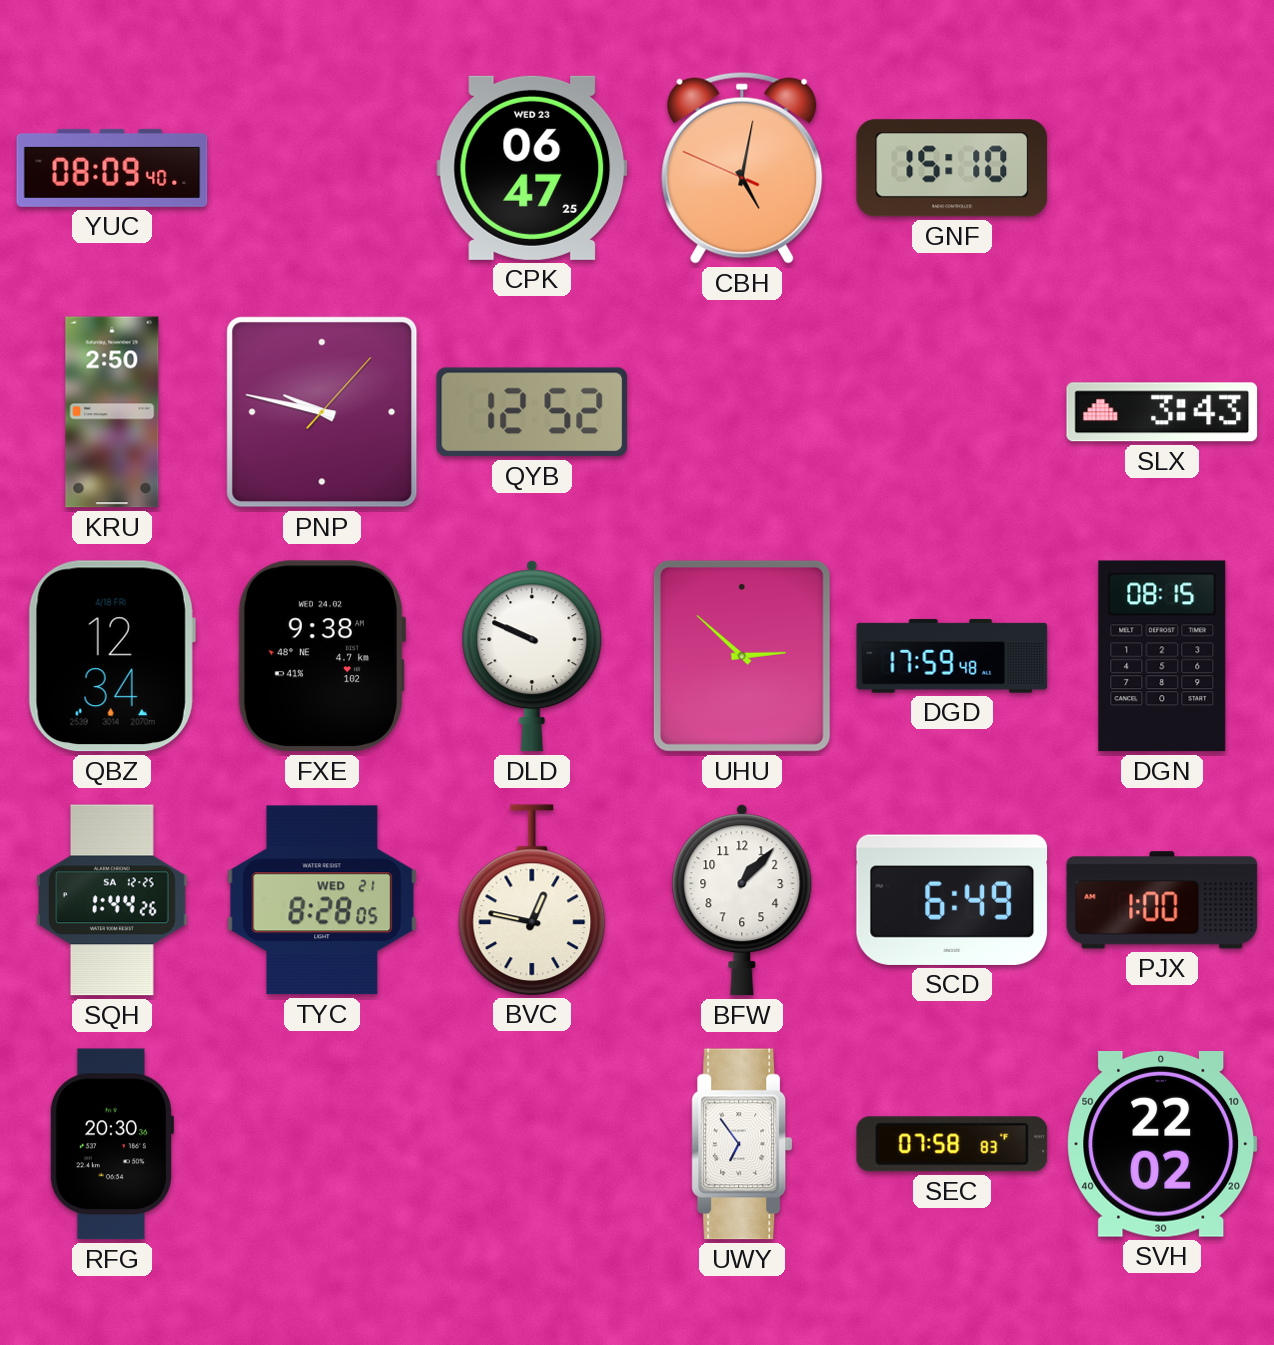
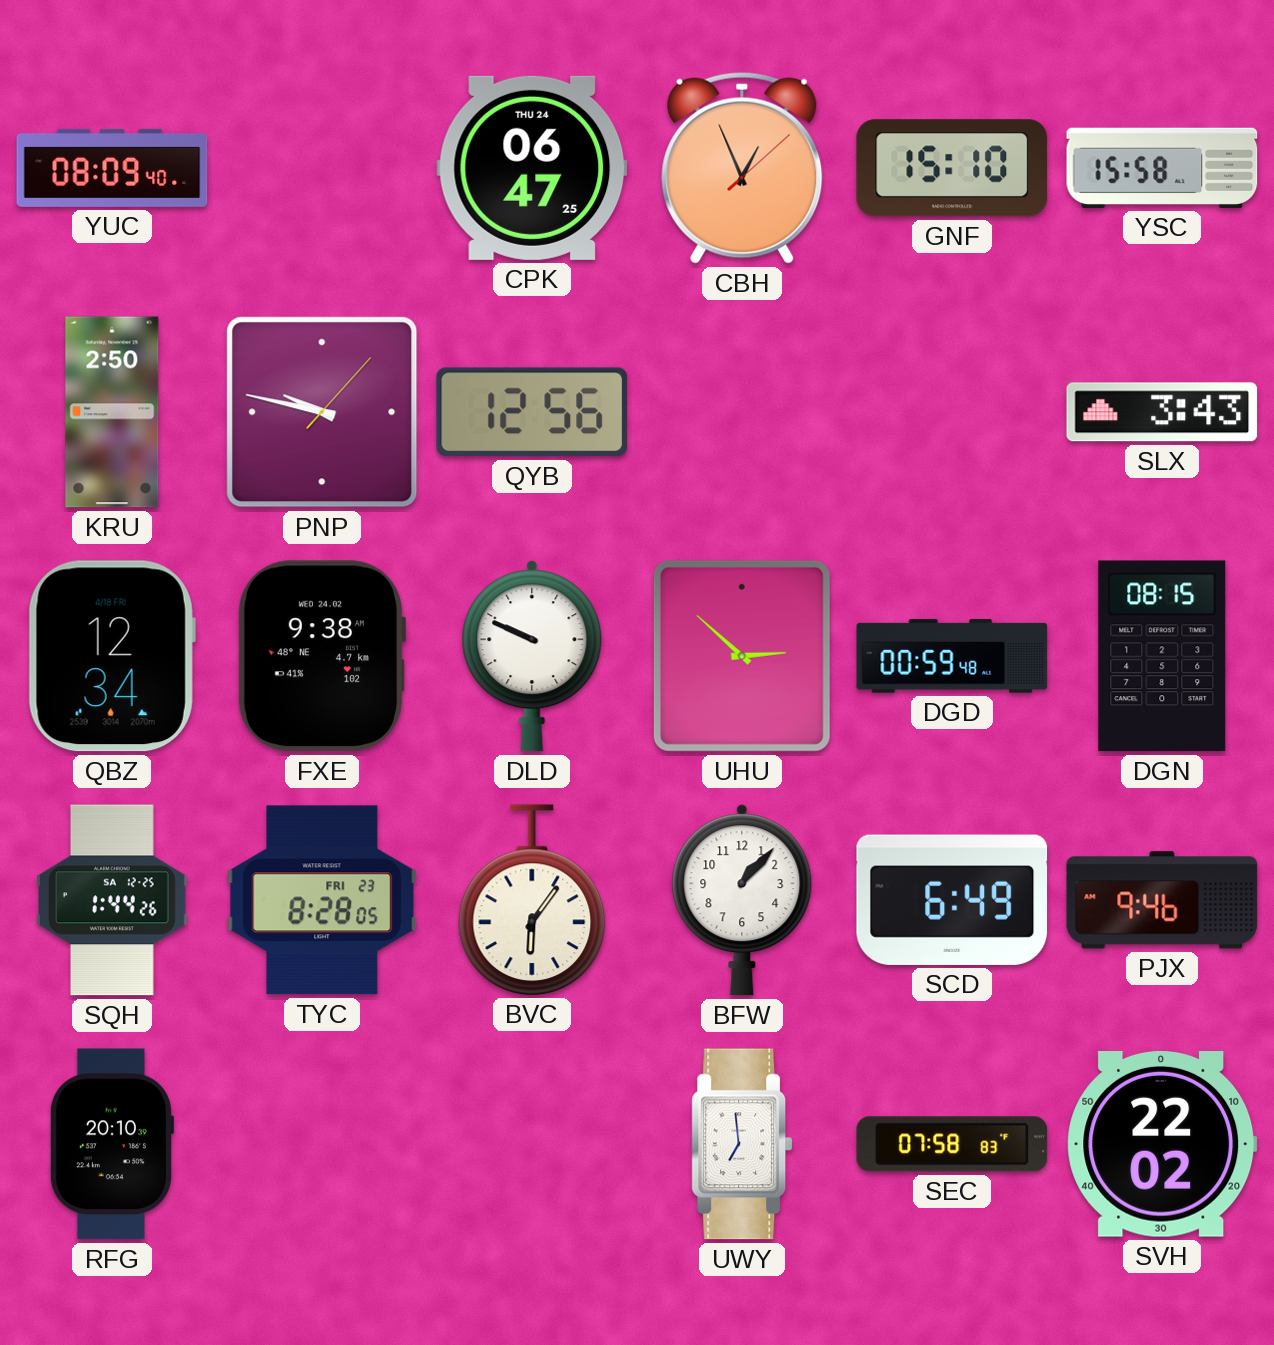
CPK date: WED 23 -> THU 24 (532, 168)
CBH: 5:01 -> 12:56 (742, 168)
YSC: none -> 15:58 (1162, 168)
QYB: 12:52 -> 12:56 (532, 412)
DGD: 17:59 -> 00:59 (952, 656)
TYC date: WED 21 -> FRI 23 (322, 900)
BVC: 12:47 -> 6:06 (532, 900)
PJX: 1:00 -> 9:46 (1162, 900)
RFG: 20:30 -> 20:10 (111, 1144)
UWY: 6:54 -> 6:59 (742, 1144)
